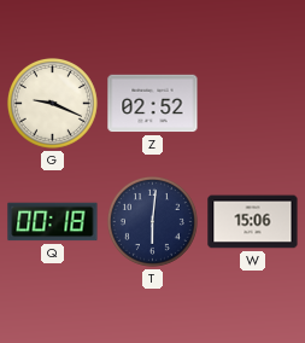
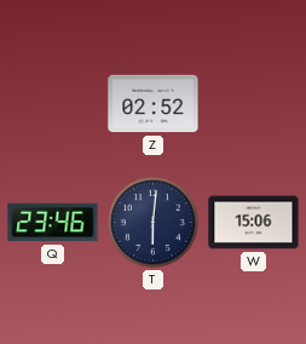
G: 9:19 -> none (52, 103)
Q: 00:18 -> 23:46 (53, 223)
